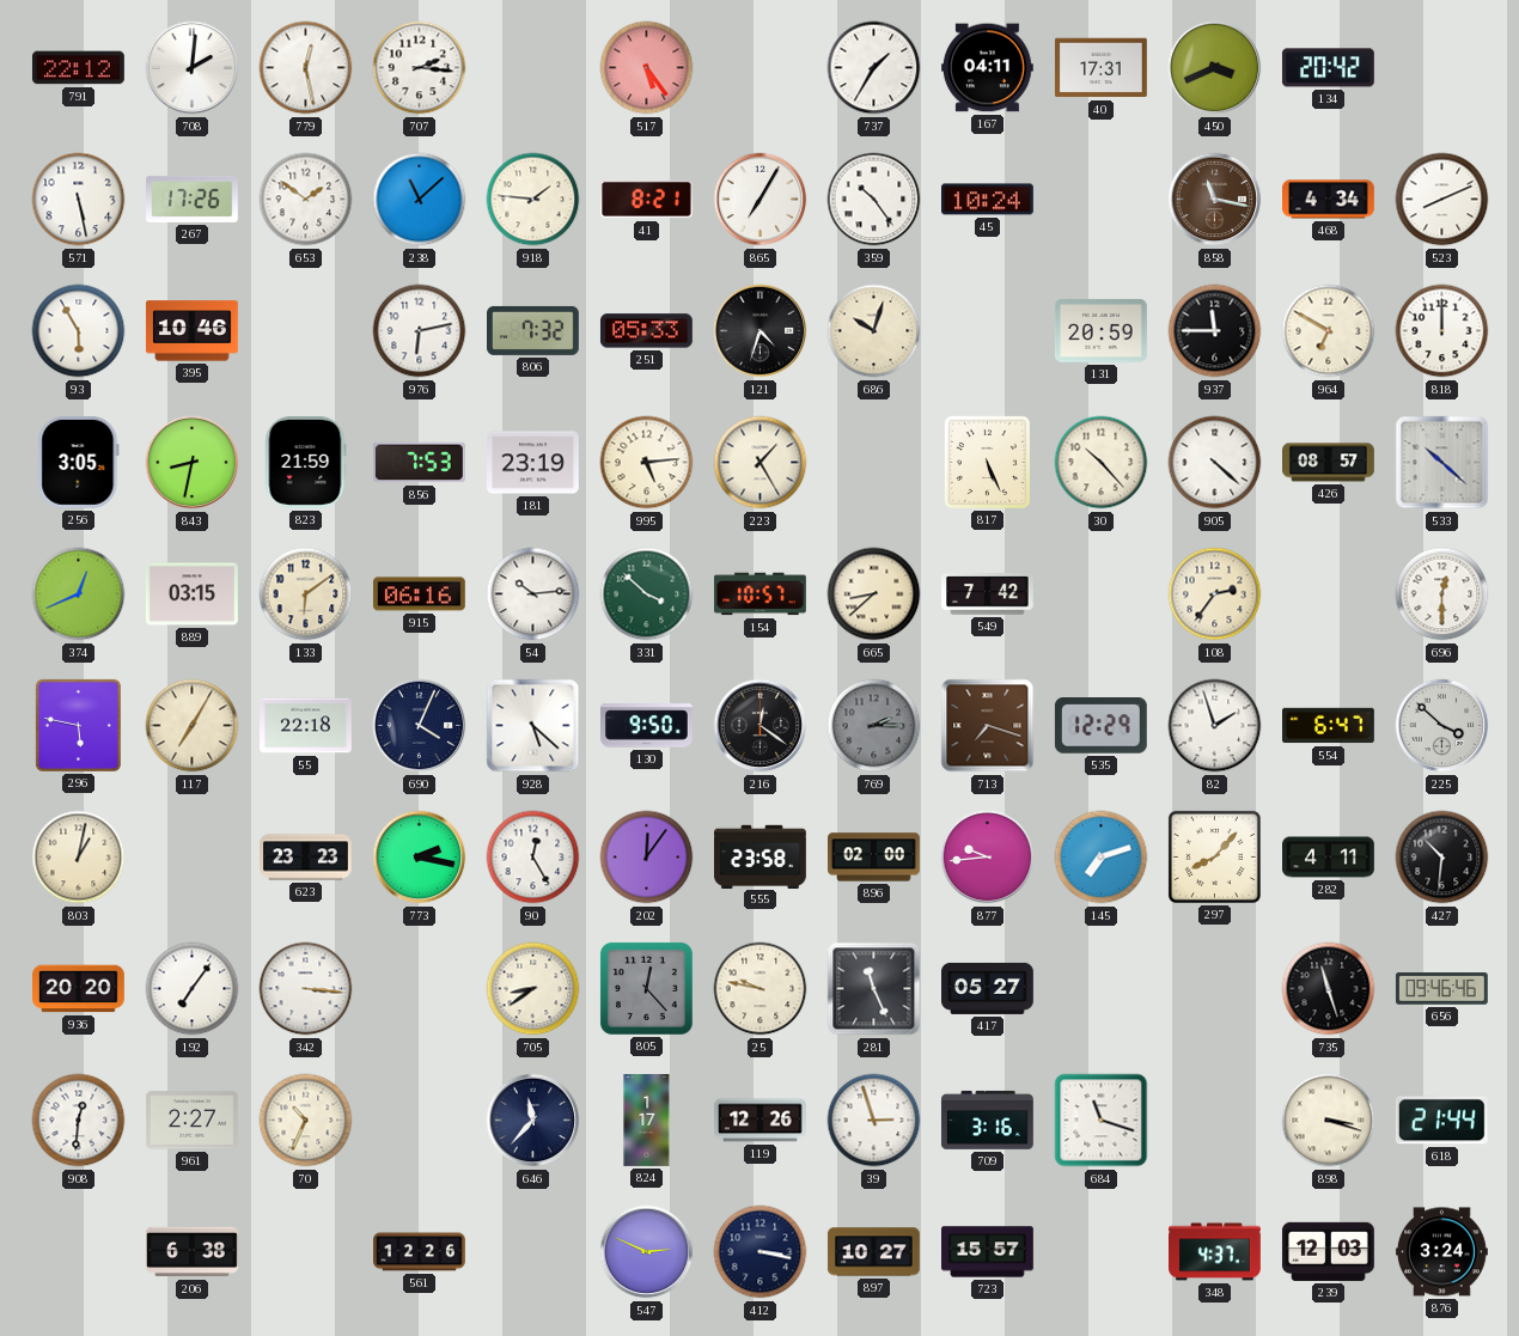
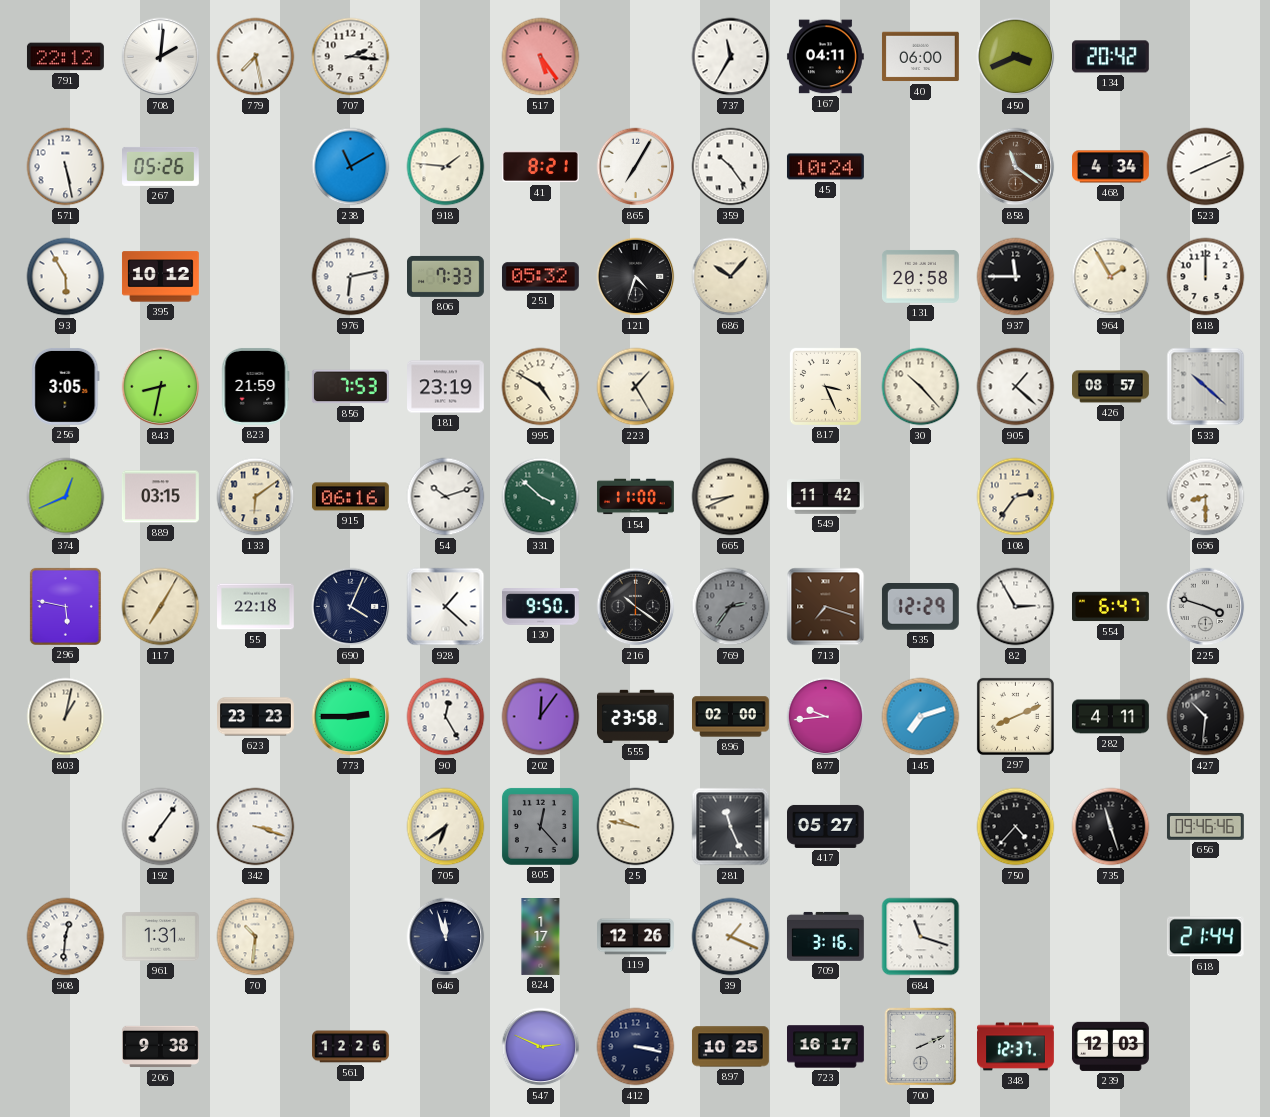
779: 12:28 -> 7:28 (256, 57)
737: 1:35 -> 11:35 (731, 57)
40: 17:31 -> 06:00 (920, 57)
267: 17:26 -> 05:26 (161, 166)
653: 1:51 -> none (306, 200)
238: 11:08 -> 11:10 (351, 167)
858: 11:17 -> 11:21 (1016, 167)
395: 10:46 -> 10:12 (160, 277)
806: 7:32 -> 7:33 (446, 276)
251: 05:33 -> 05:32 (540, 277)
686: 10:03 -> 10:07 (731, 277)
131: 20:59 -> 20:58 (920, 276)
964: 6:50 -> 1:55 (1111, 277)
995: 5:14 -> 4:50 (541, 387)
817: 5:26 -> 3:26 (825, 386)
905: 4:22 -> 1:22 (1016, 387)
54: 10:14 -> 10:12 (446, 497)
154: 10:57 -> 11:00 (636, 497)
665: 8:38 -> 8:41 (731, 497)
549: 7:42 -> 11:42 (826, 497)
696: 12:30 -> 8:30 (1206, 497)
928: 5:22 -> 1:22 (446, 607)
216: 12:21 -> 10:21 (636, 607)
769: 2:15 -> 2:36 (731, 607)
82: 1:57 -> 2:55 (1016, 607)
225: 3:52 -> 3:48 (1206, 607)
773: 2:17 -> 2:45 (351, 717)
297: 8:07 -> 8:11 (1015, 716)
936: 20:20 -> none (79, 989)
342: 3:16 -> 3:18 (256, 827)
705: 8:39 -> 6:39 (446, 827)
750: none -> 4:37 (1016, 827)
961: 2:27 -> 1:31 (160, 937)
70: 10:34 -> 10:31 (256, 937)
646: 11:37 -> 11:57 (446, 937)
39: 2:57 -> 1:19 (731, 937)
898: 3:18 -> none (1329, 1121)
206: 6:38 -> 9:38 (161, 1047)
897: 10:27 -> 10:25 (730, 1047)
723: 15:57 -> 16:17 (826, 1047)
700: none -> 2:11 (921, 1047)
348: 4:37 -> 12:37 (1016, 1047)
876: 3:24 -> none (1442, 1252)
